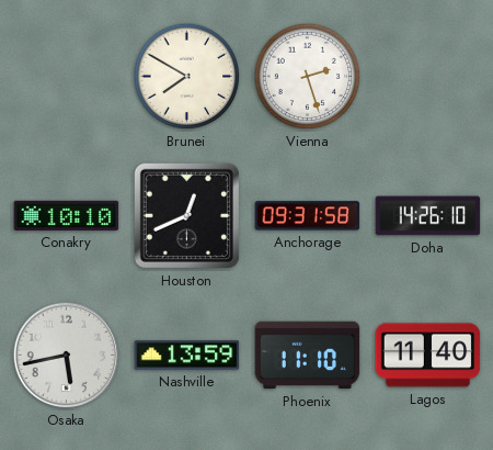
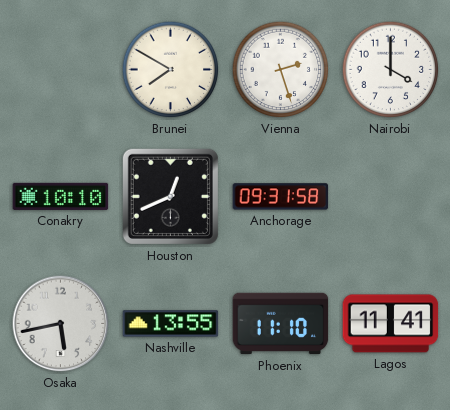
Nairobi: none -> 4:00 (391, 70)
Doha: 14:26 -> none (428, 216)
Nashville: 13:59 -> 13:55 (171, 324)
Lagos: 11:40 -> 11:41 (391, 324)
